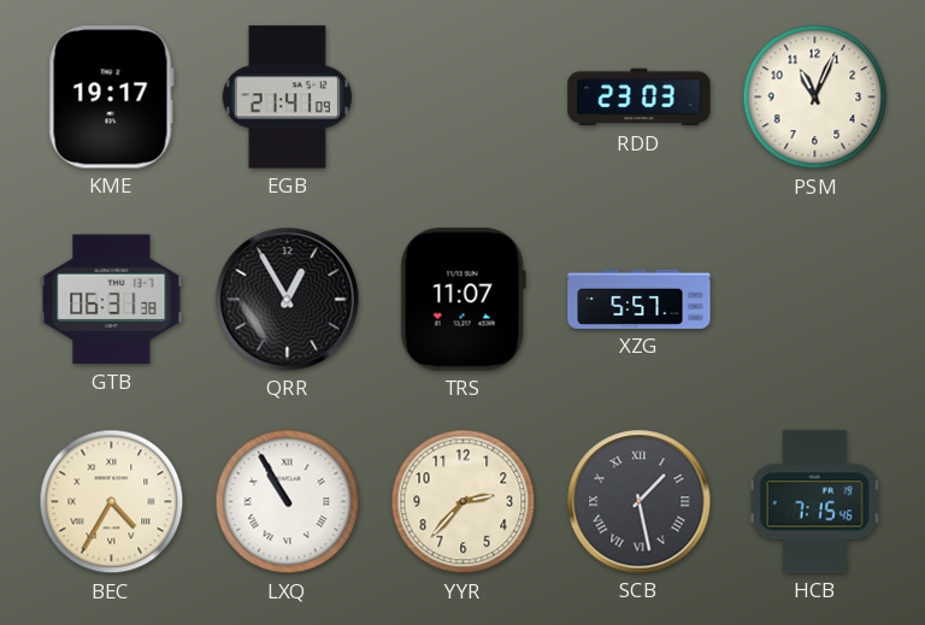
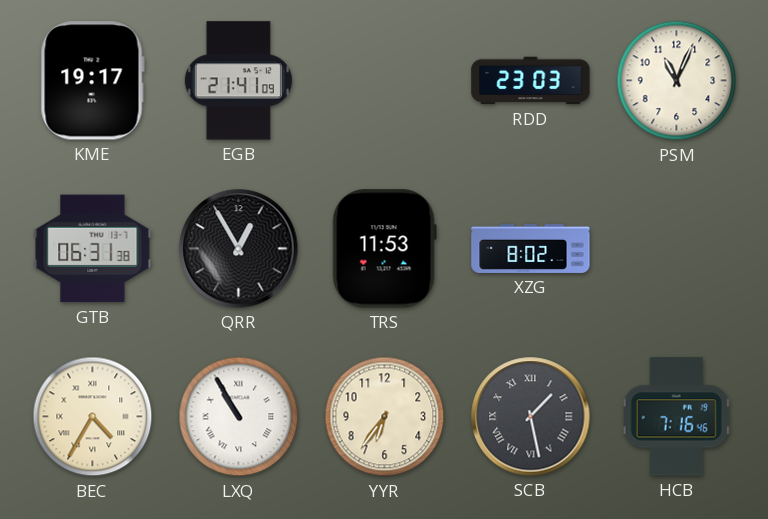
TRS: 11:07 -> 11:53 (384, 249)
XZG: 5:57 -> 8:02 (531, 248)
YYR: 2:37 -> 6:36 (385, 417)
HCB: 7:15 -> 7:16 (677, 417)
